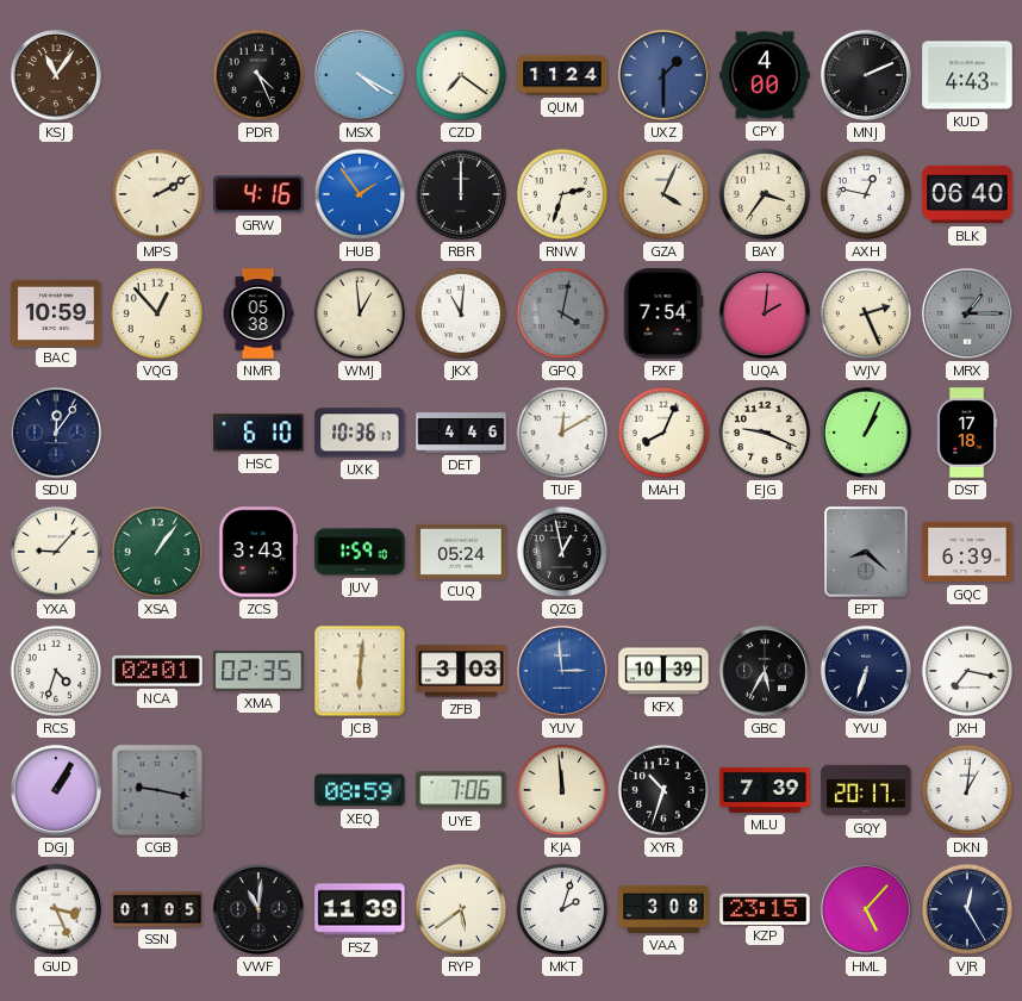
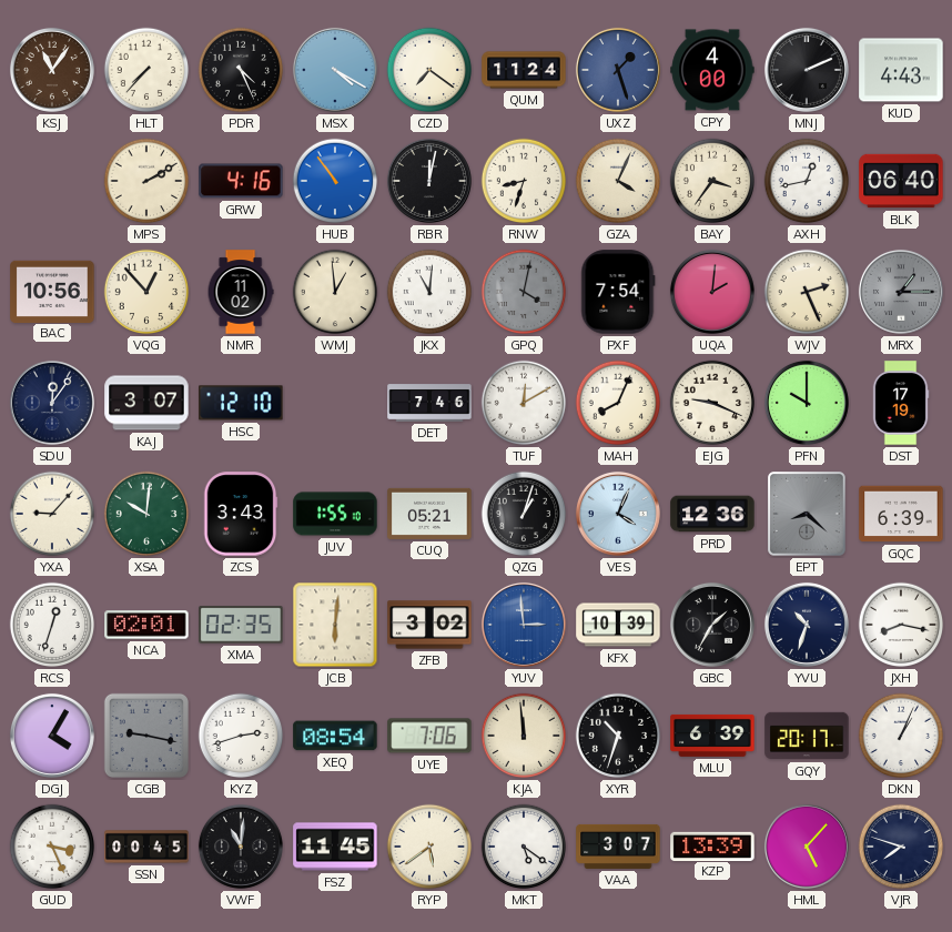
HLT: none -> 7:37 (146, 70)
UXZ: 1:30 -> 1:27 (618, 70)
HUB: 1:54 -> 10:54 (335, 181)
RBR: 12:00 -> 12:02 (429, 181)
RNW: 2:33 -> 8:33 (524, 181)
AXH: 12:47 -> 12:43 (807, 181)
BAC: 10:59 -> 10:56 (52, 291)
NMR: 05:38 -> 11:02 (241, 292)
KAJ: none -> 3:07 (146, 403)
HSC: 6:10 -> 12:10 (241, 403)
UXK: 10:36 -> none (360, 433)
DET: 4:46 -> 7:46 (429, 403)
PFN: 1:04 -> 10:00 (807, 403)
DST: 17:18 -> 17:19 (901, 403)
XSA: 1:06 -> 10:01 (146, 514)
JUV: 1:59 -> 1:55 (335, 514)
CUQ: 05:24 -> 05:21 (429, 514)
QZG: 12:58 -> 1:03 (524, 514)
VES: none -> 4:04 (618, 514)
PRD: none -> 12:36 (712, 514)
RCS: 4:33 -> 12:33 (52, 625)
ZFB: 3:03 -> 3:02 (429, 625)
GBC: 5:35 -> 1:35 (712, 625)
YVU: 6:33 -> 10:33 (807, 625)
JXH: 7:17 -> 8:17 (901, 625)
DGJ: 1:05 -> 4:05 (52, 736)
KYZ: none -> 2:42 (241, 736)
XEQ: 08:59 -> 08:54 (335, 736)
MLU: 7:39 -> 6:39 (712, 736)
DKN: 1:01 -> 1:04 (901, 736)
SSN: 01:05 -> 00:45 (146, 847)
FSZ: 11:39 -> 11:45 (335, 847)
MKT: 2:03 -> 5:21 (524, 847)
VAA: 3:08 -> 3:07 (618, 847)
KZP: 23:15 -> 13:39 (712, 845)
VJR: 12:25 -> 7:48 (901, 847)
